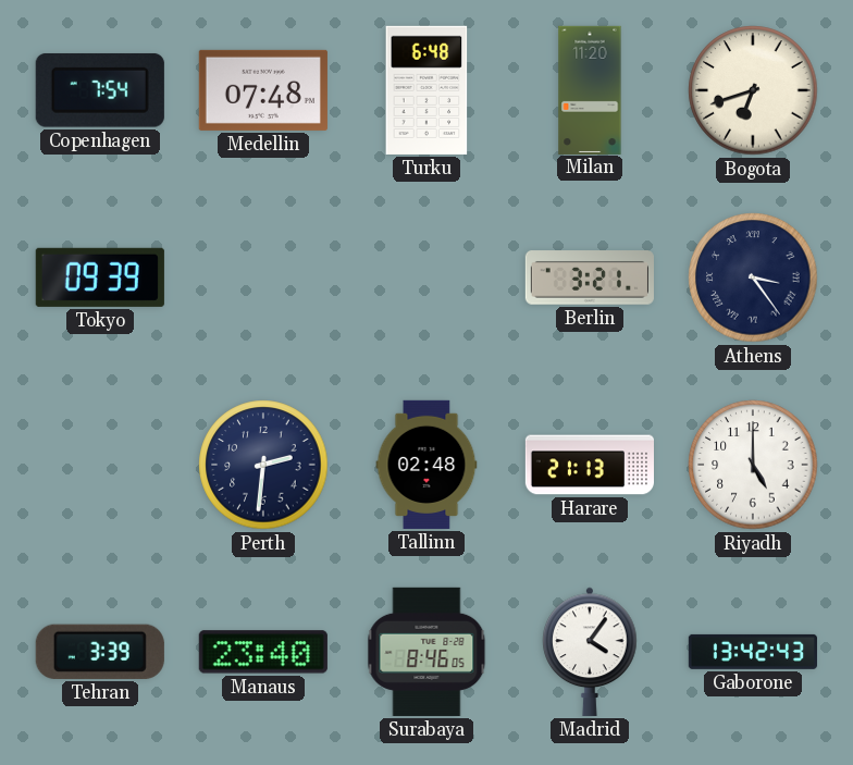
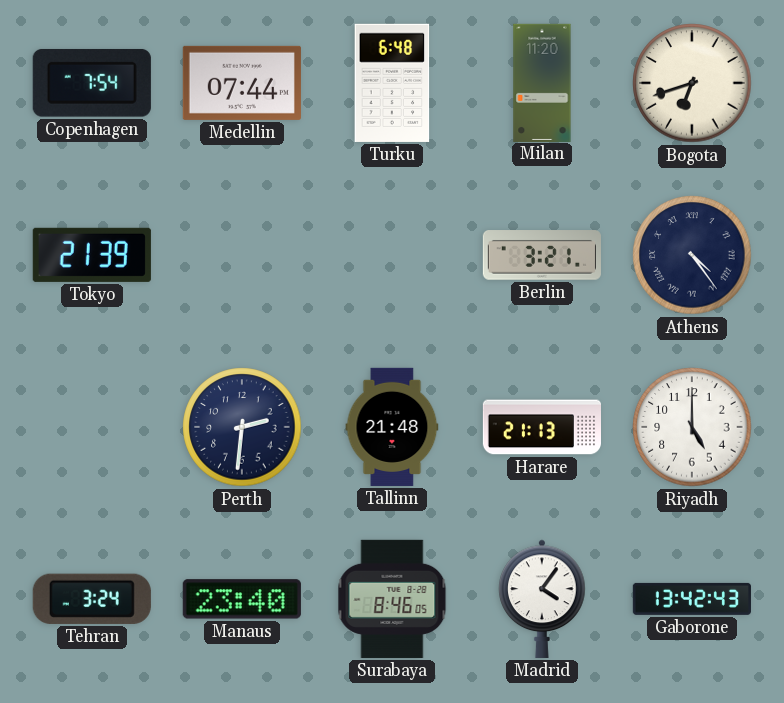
Medellin: 07:48 -> 07:44 (242, 83)
Tokyo: 09:39 -> 21:39 (92, 255)
Athens: 3:24 -> 4:24 (692, 255)
Tallinn: 02:48 -> 21:48 (392, 427)
Tehran: 3:39 -> 3:24 (92, 599)
